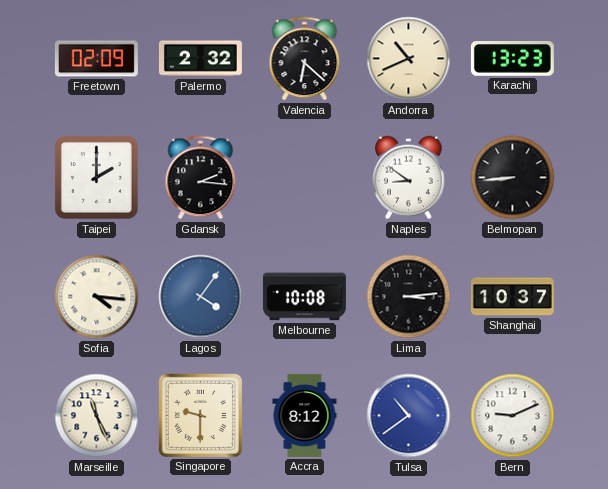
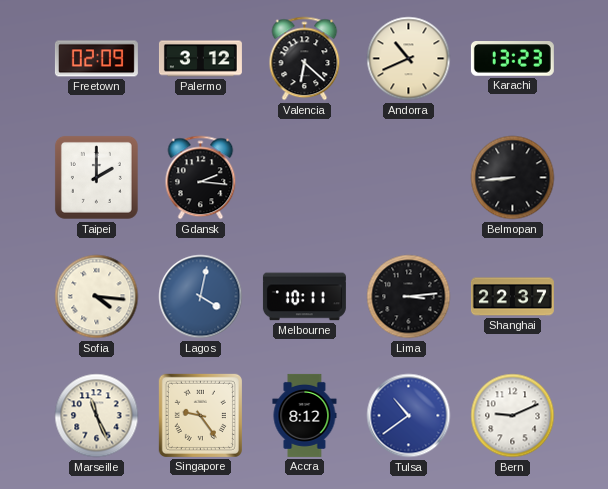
Palermo: 2:32 -> 3:12 (200, 59)
Naples: 8:51 -> none (409, 178)
Lagos: 4:06 -> 4:02 (201, 297)
Melbourne: 10:08 -> 10:11 (304, 297)
Shanghai: 10:37 -> 22:37 (512, 297)
Singapore: 9:30 -> 9:24 (200, 415)
